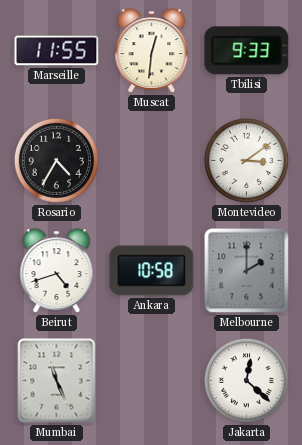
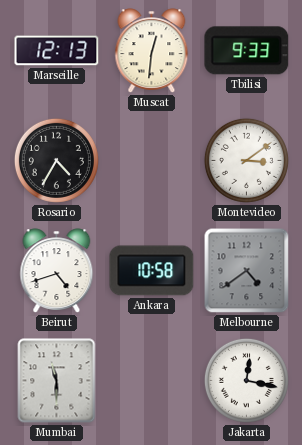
Marseille: 11:55 -> 12:13 (57, 51)
Melbourne: 2:00 -> 4:39 (247, 271)
Mumbai: 11:26 -> 11:30 (57, 381)
Jakarta: 12:22 -> 12:17 (246, 380)
